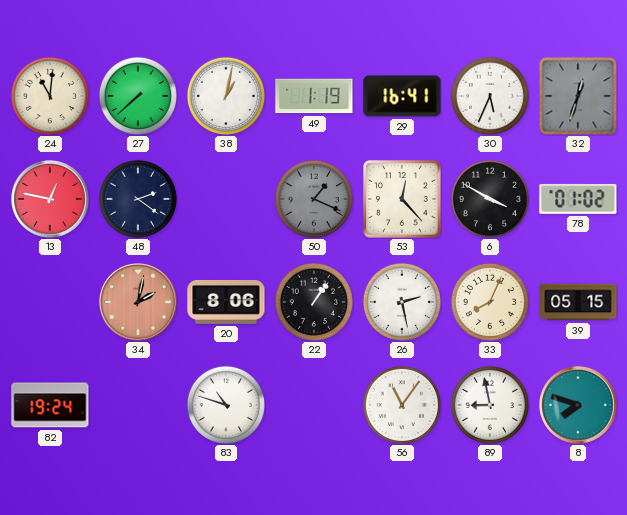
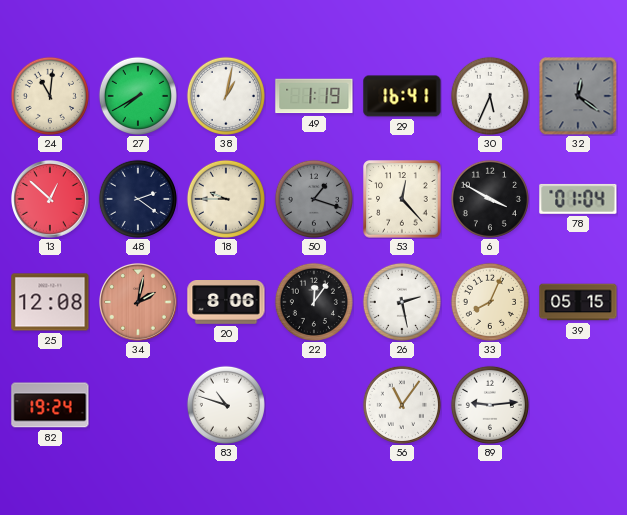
27: 7:38 -> 7:40 (138, 96)
32: 12:33 -> 12:21 (578, 96)
13: 12:47 -> 12:52 (51, 200)
18: none -> 9:45 (226, 199)
50: 1:19 -> 1:18 (314, 199)
78: 01:02 -> 01:04 (578, 199)
25: none -> 12:08 (50, 302)
22: 1:06 -> 12:06 (314, 302)
89: 8:58 -> 9:14 (490, 405)
8: 7:48 -> none (579, 406)
